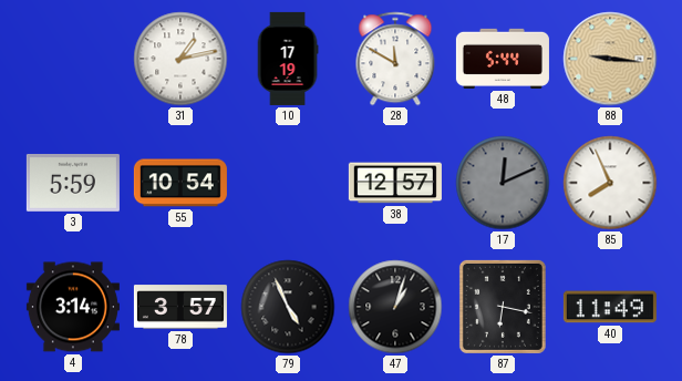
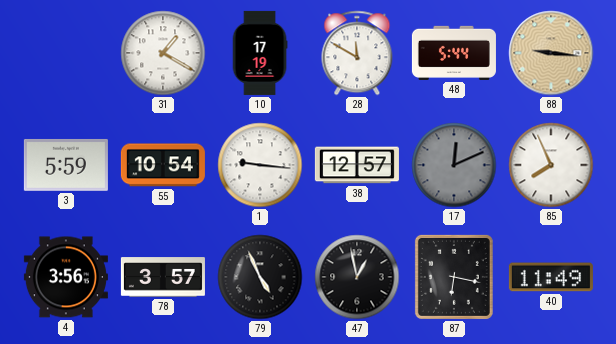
31: 1:13 -> 1:20 (163, 53)
1: none -> 9:16 (260, 165)
4: 3:14 -> 3:56 (66, 277)
47: 1:03 -> 12:58 (357, 277)
